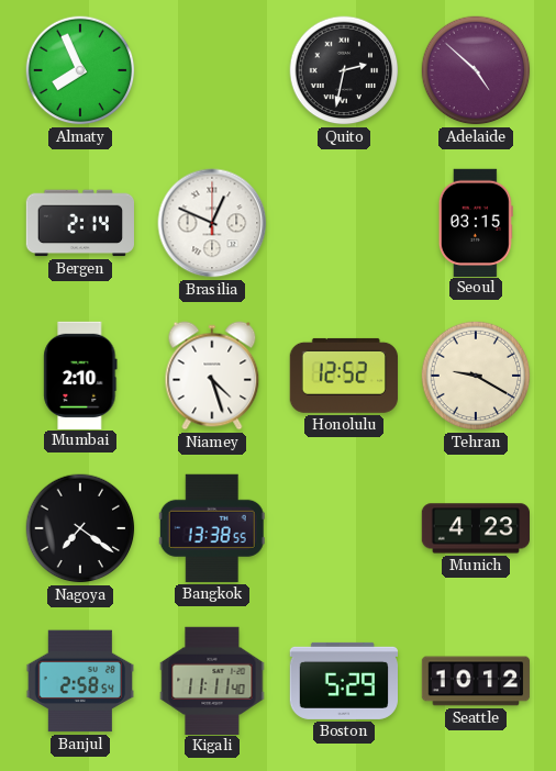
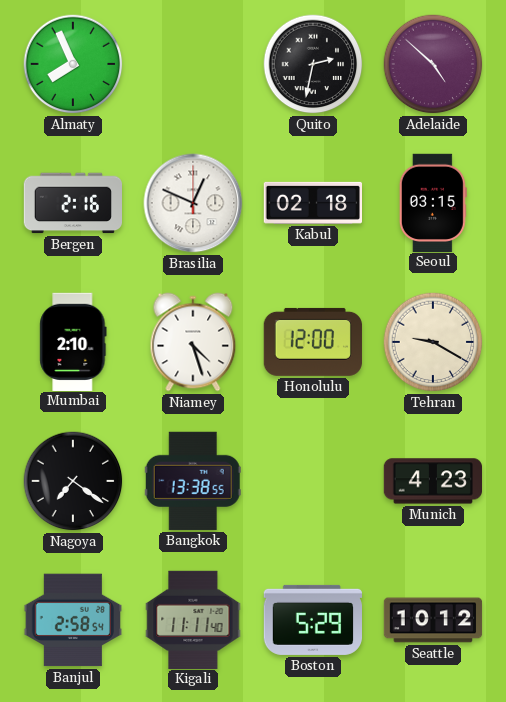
Bergen: 2:14 -> 2:16 (72, 203)
Kabul: none -> 02:18 (312, 203)
Honolulu: 12:52 -> 12:00 (312, 342)
